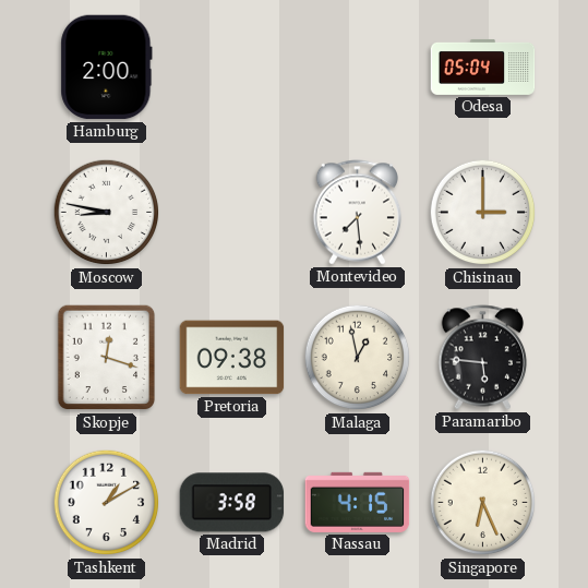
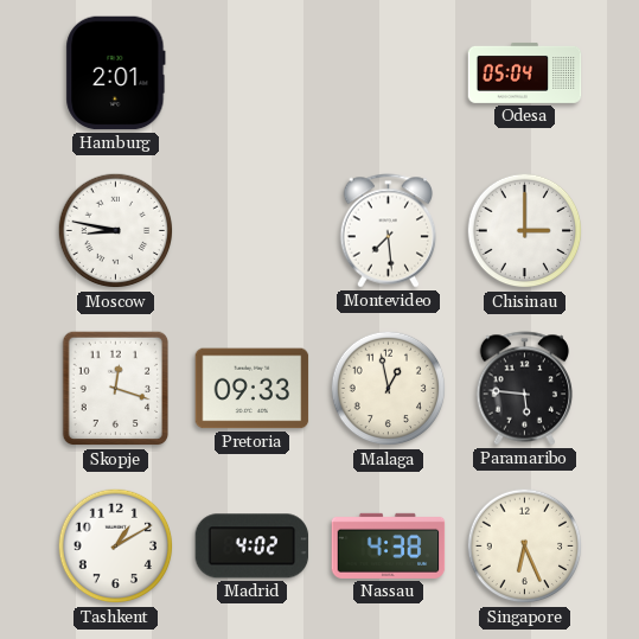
Hamburg: 2:00 -> 2:01 (116, 74)
Pretoria: 09:38 -> 09:33 (253, 389)
Madrid: 3:58 -> 4:02 (253, 547)
Nassau: 4:15 -> 4:38 (389, 545)
